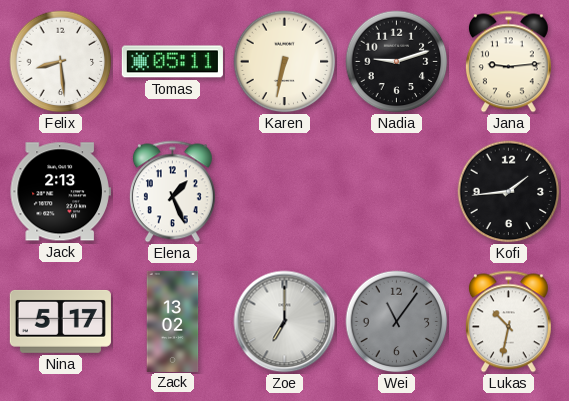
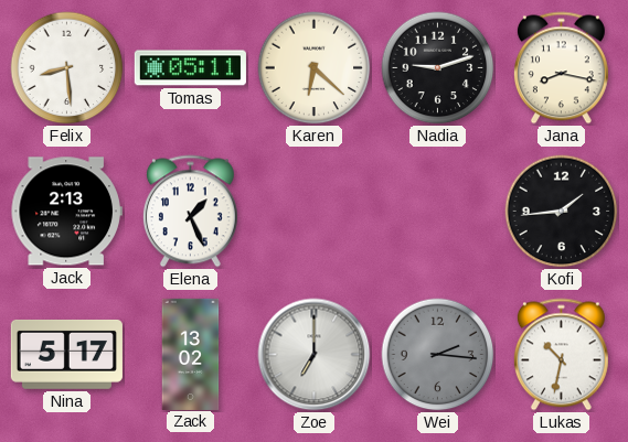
Karen: 6:32 -> 6:22 (315, 68)
Jana: 9:14 -> 8:17 (561, 68)
Wei: 11:06 -> 2:16 (438, 355)
